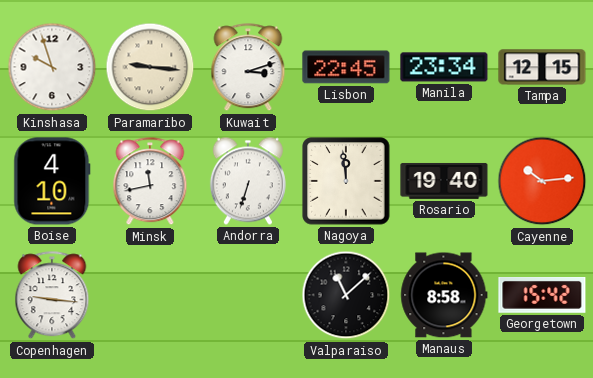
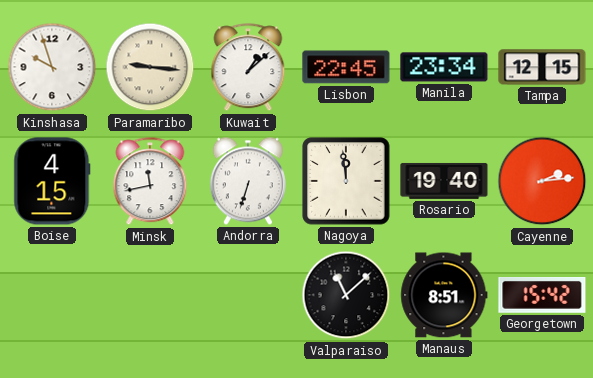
Kuwait: 3:12 -> 1:08 (248, 68)
Boise: 4:10 -> 4:15 (52, 181)
Cayenne: 10:14 -> 2:14 (542, 181)
Copenhagen: 9:16 -> none (52, 296)
Manaus: 8:58 -> 8:51 (444, 295)
